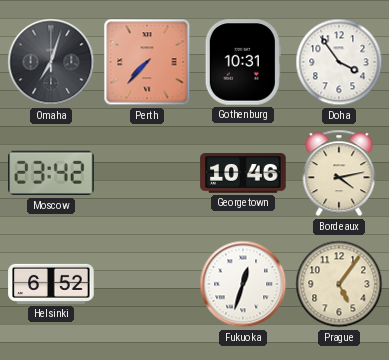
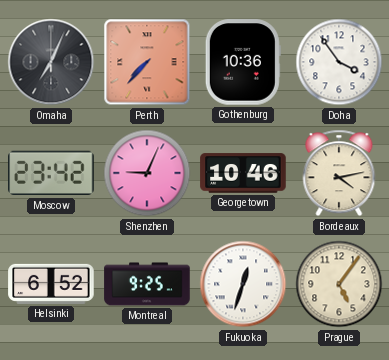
Omaha: 7:03 -> 7:04 (51, 62)
Gothenburg: 10:31 -> 10:36 (243, 62)
Shenzhen: none -> 9:04 (147, 173)
Montreal: none -> 9:25 (147, 284)
